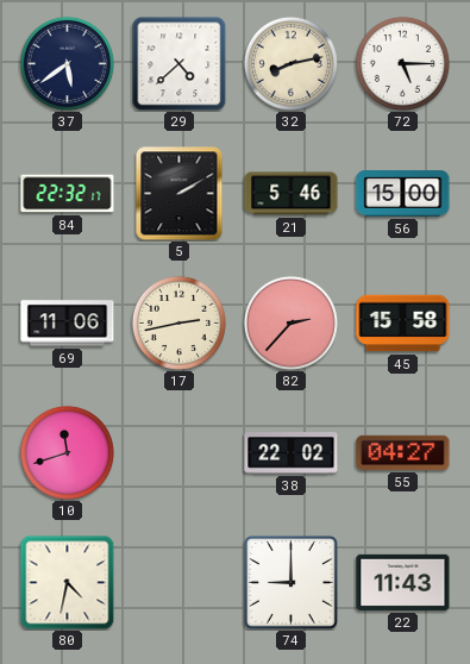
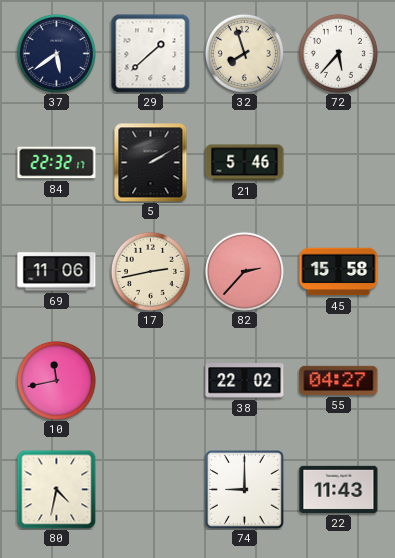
29: 4:38 -> 1:38 (150, 53)
32: 8:13 -> 7:57 (244, 53)
72: 5:15 -> 5:37 (338, 53)
56: 15:00 -> none (403, 194)
10: 11:42 -> 11:43 (56, 380)
